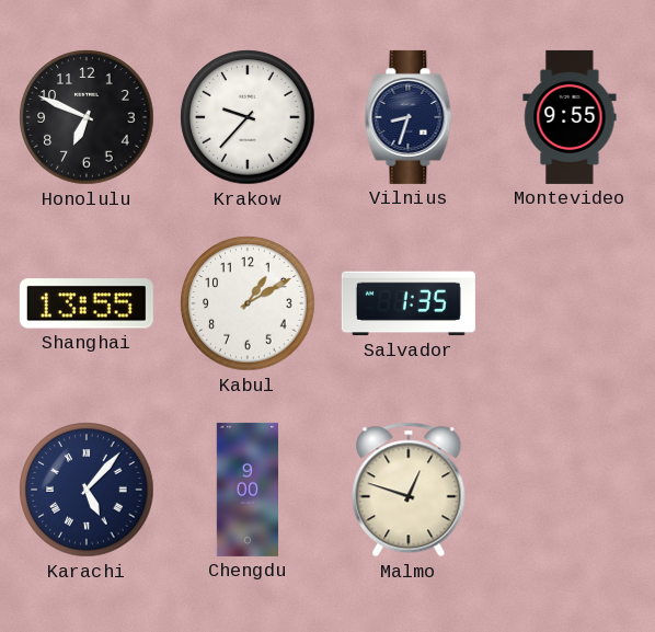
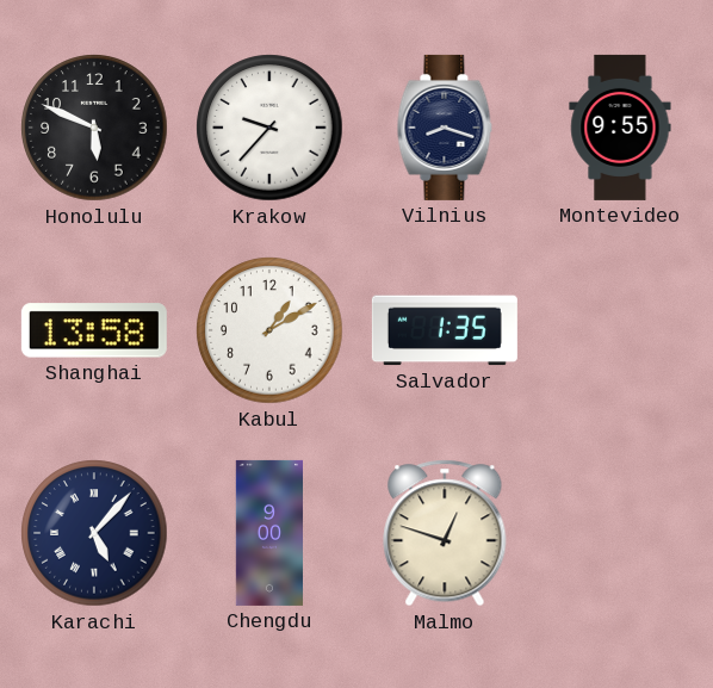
Honolulu: 6:49 -> 5:49 (94, 128)
Vilnius: 8:33 -> 8:18 (445, 128)
Shanghai: 13:55 -> 13:58 (94, 330)
